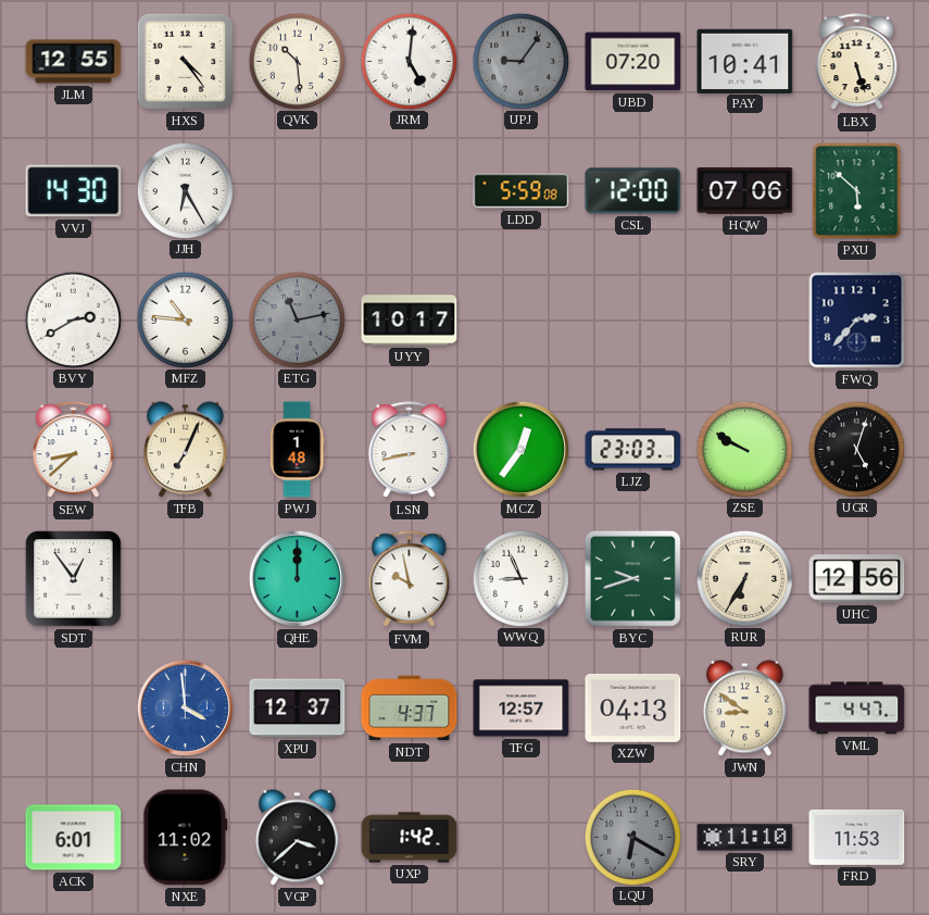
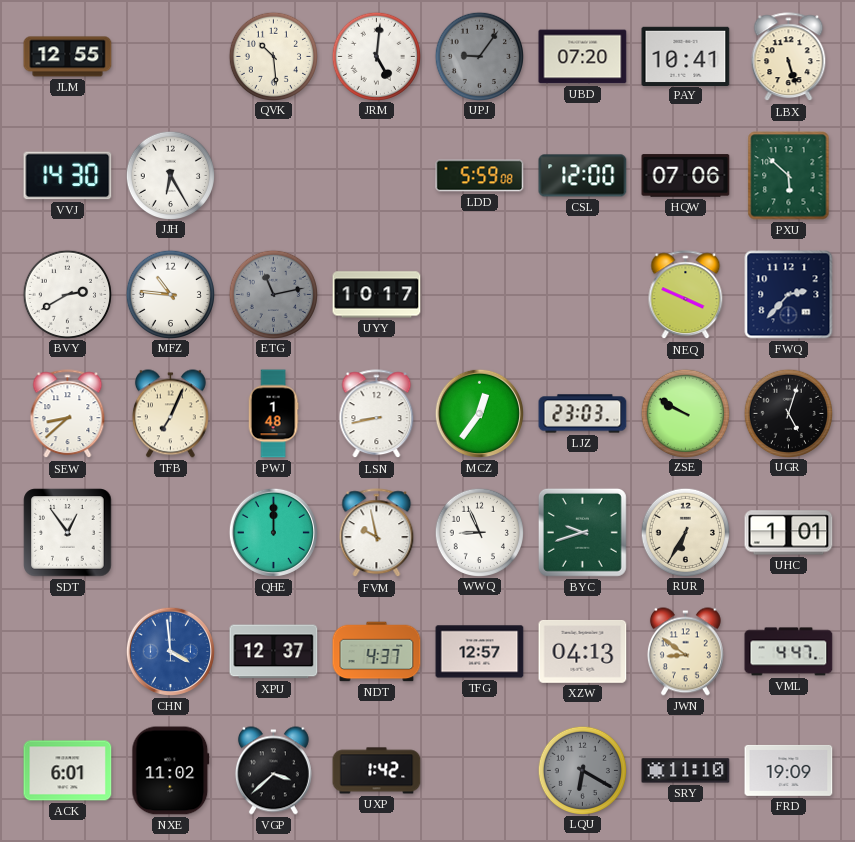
HXS: 4:24 -> none (185, 61)
NEQ: none -> 3:49 (686, 295)
UHC: 12:56 -> 1:01 (789, 533)
FRD: 11:53 -> 19:09 (789, 770)
